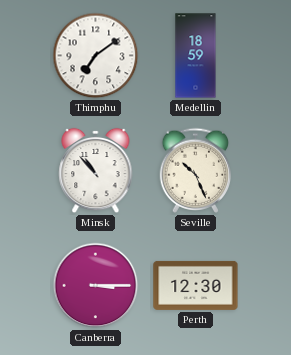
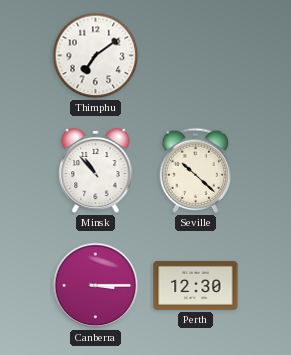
Medellin: 18:59 -> none (196, 56)
Seville: 10:26 -> 10:22 (196, 170)
